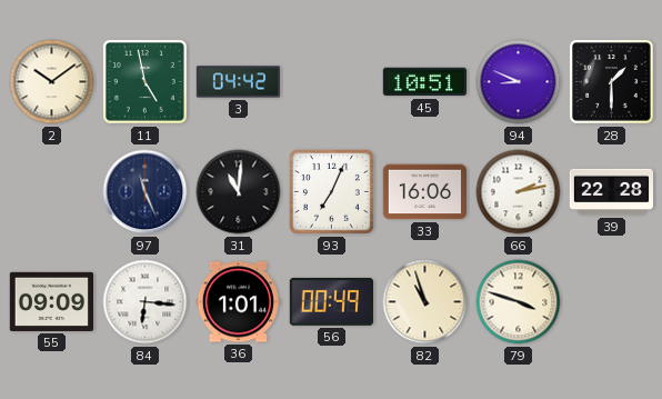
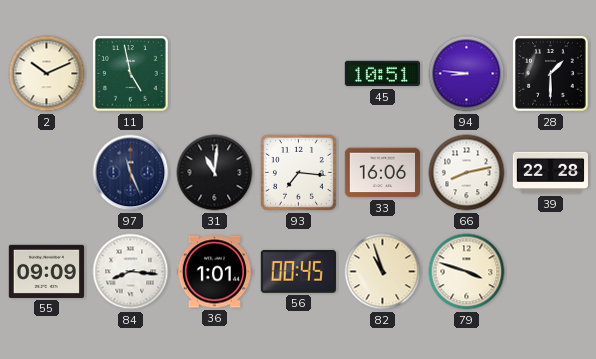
2: 10:09 -> 10:11 (47, 74)
3: 04:42 -> none (238, 82)
94: 8:49 -> 8:46 (467, 74)
93: 7:04 -> 7:16 (299, 173)
66: 2:13 -> 8:13 (467, 173)
84: 6:16 -> 8:16 (131, 272)
56: 00:49 -> 00:45 (298, 271)
